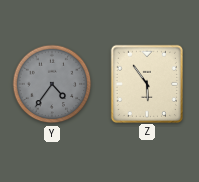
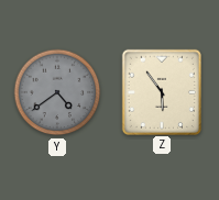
Y: 4:36 -> 4:39 (57, 92)
